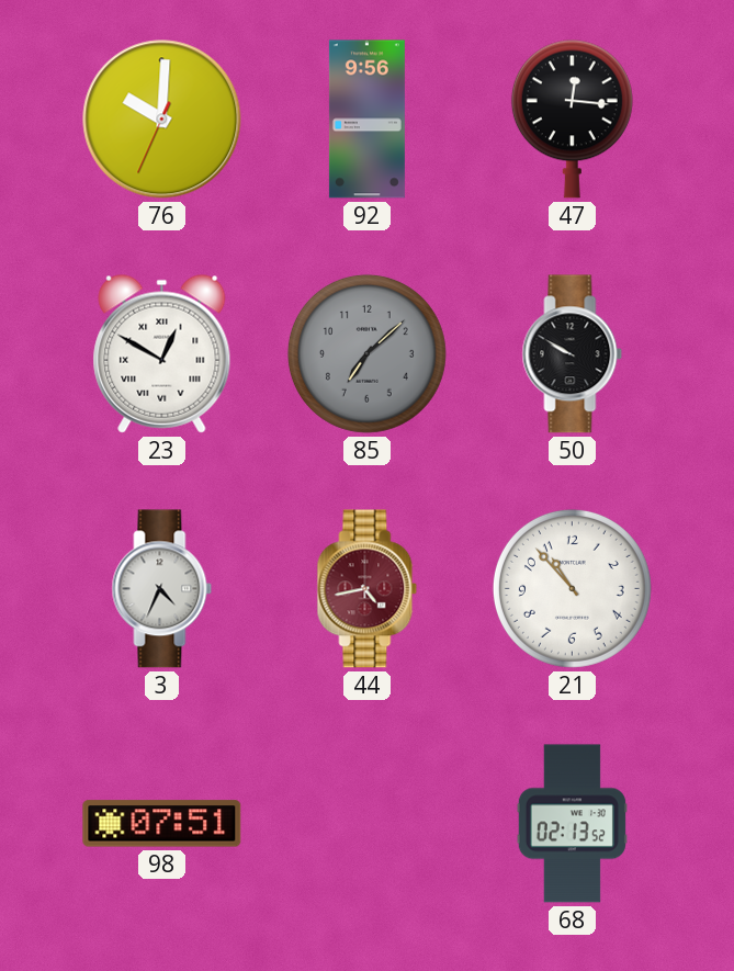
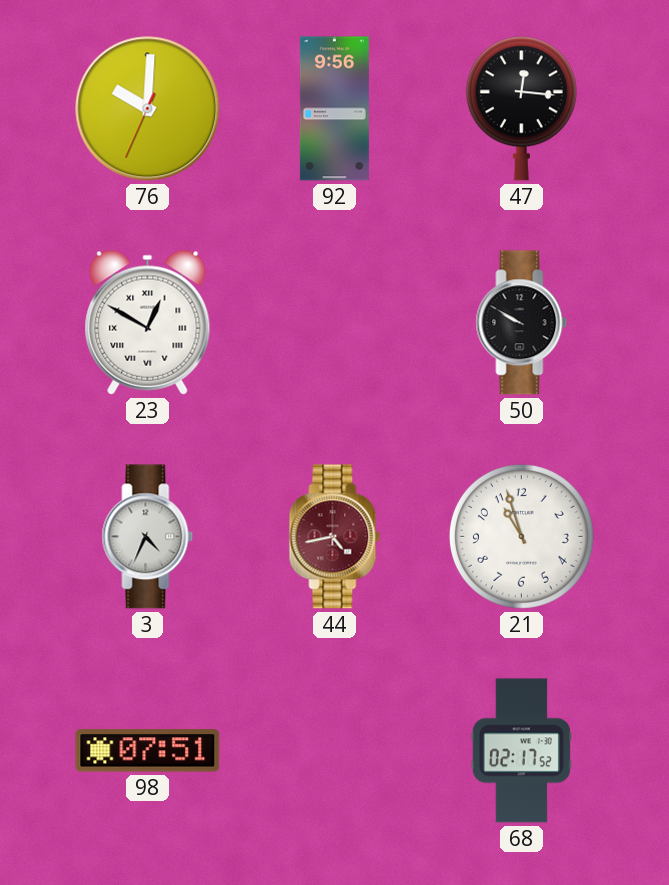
85: 7:08 -> none (366, 353)
21: 10:53 -> 10:57 (521, 536)
68: 02:13 -> 02:17 (521, 751)
